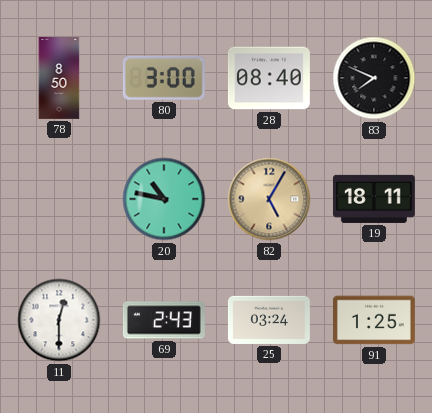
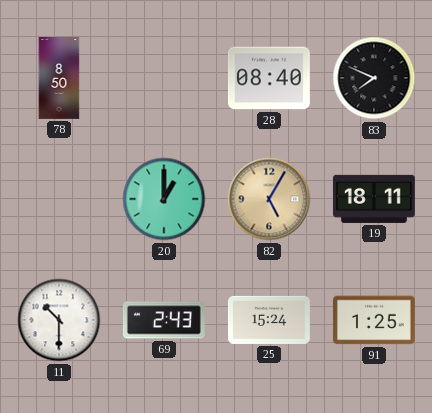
80: 3:00 -> none (164, 78)
20: 10:47 -> 1:00 (164, 199)
11: 12:30 -> 10:30 (59, 320)
25: 03:24 -> 15:24 (269, 320)
